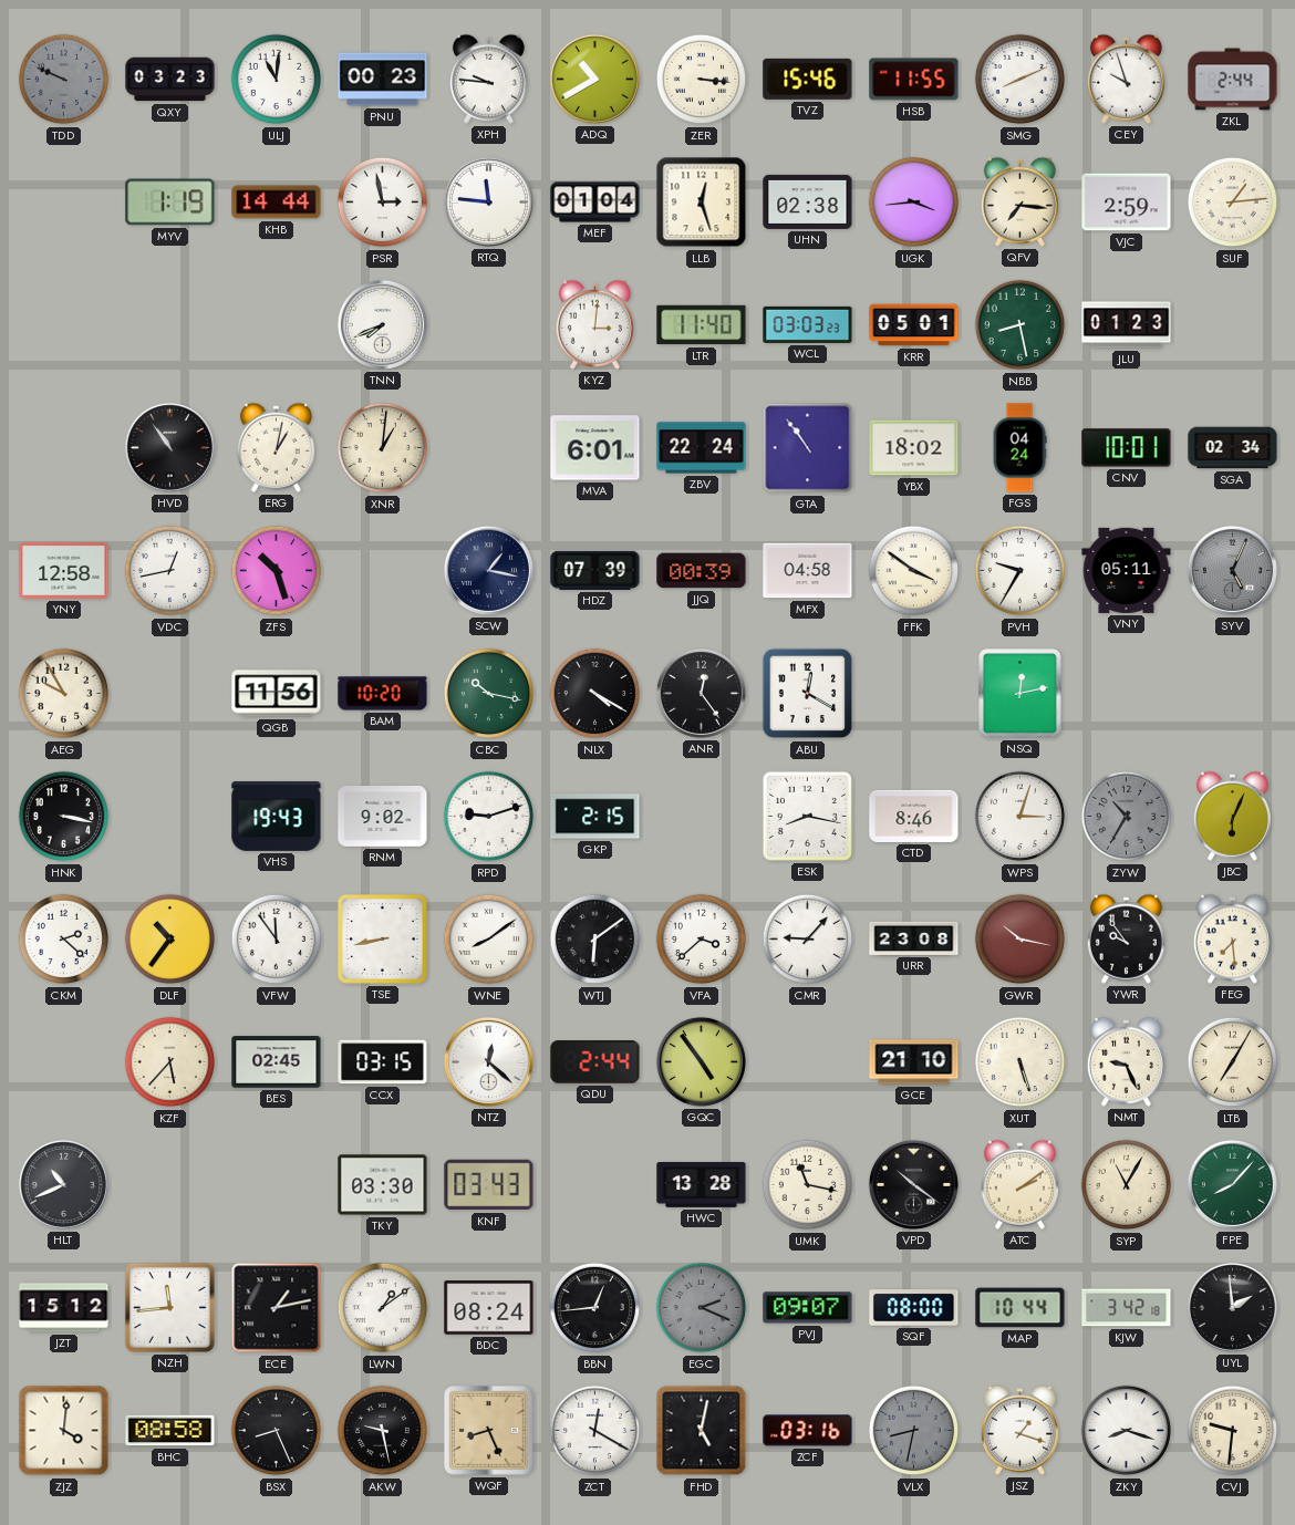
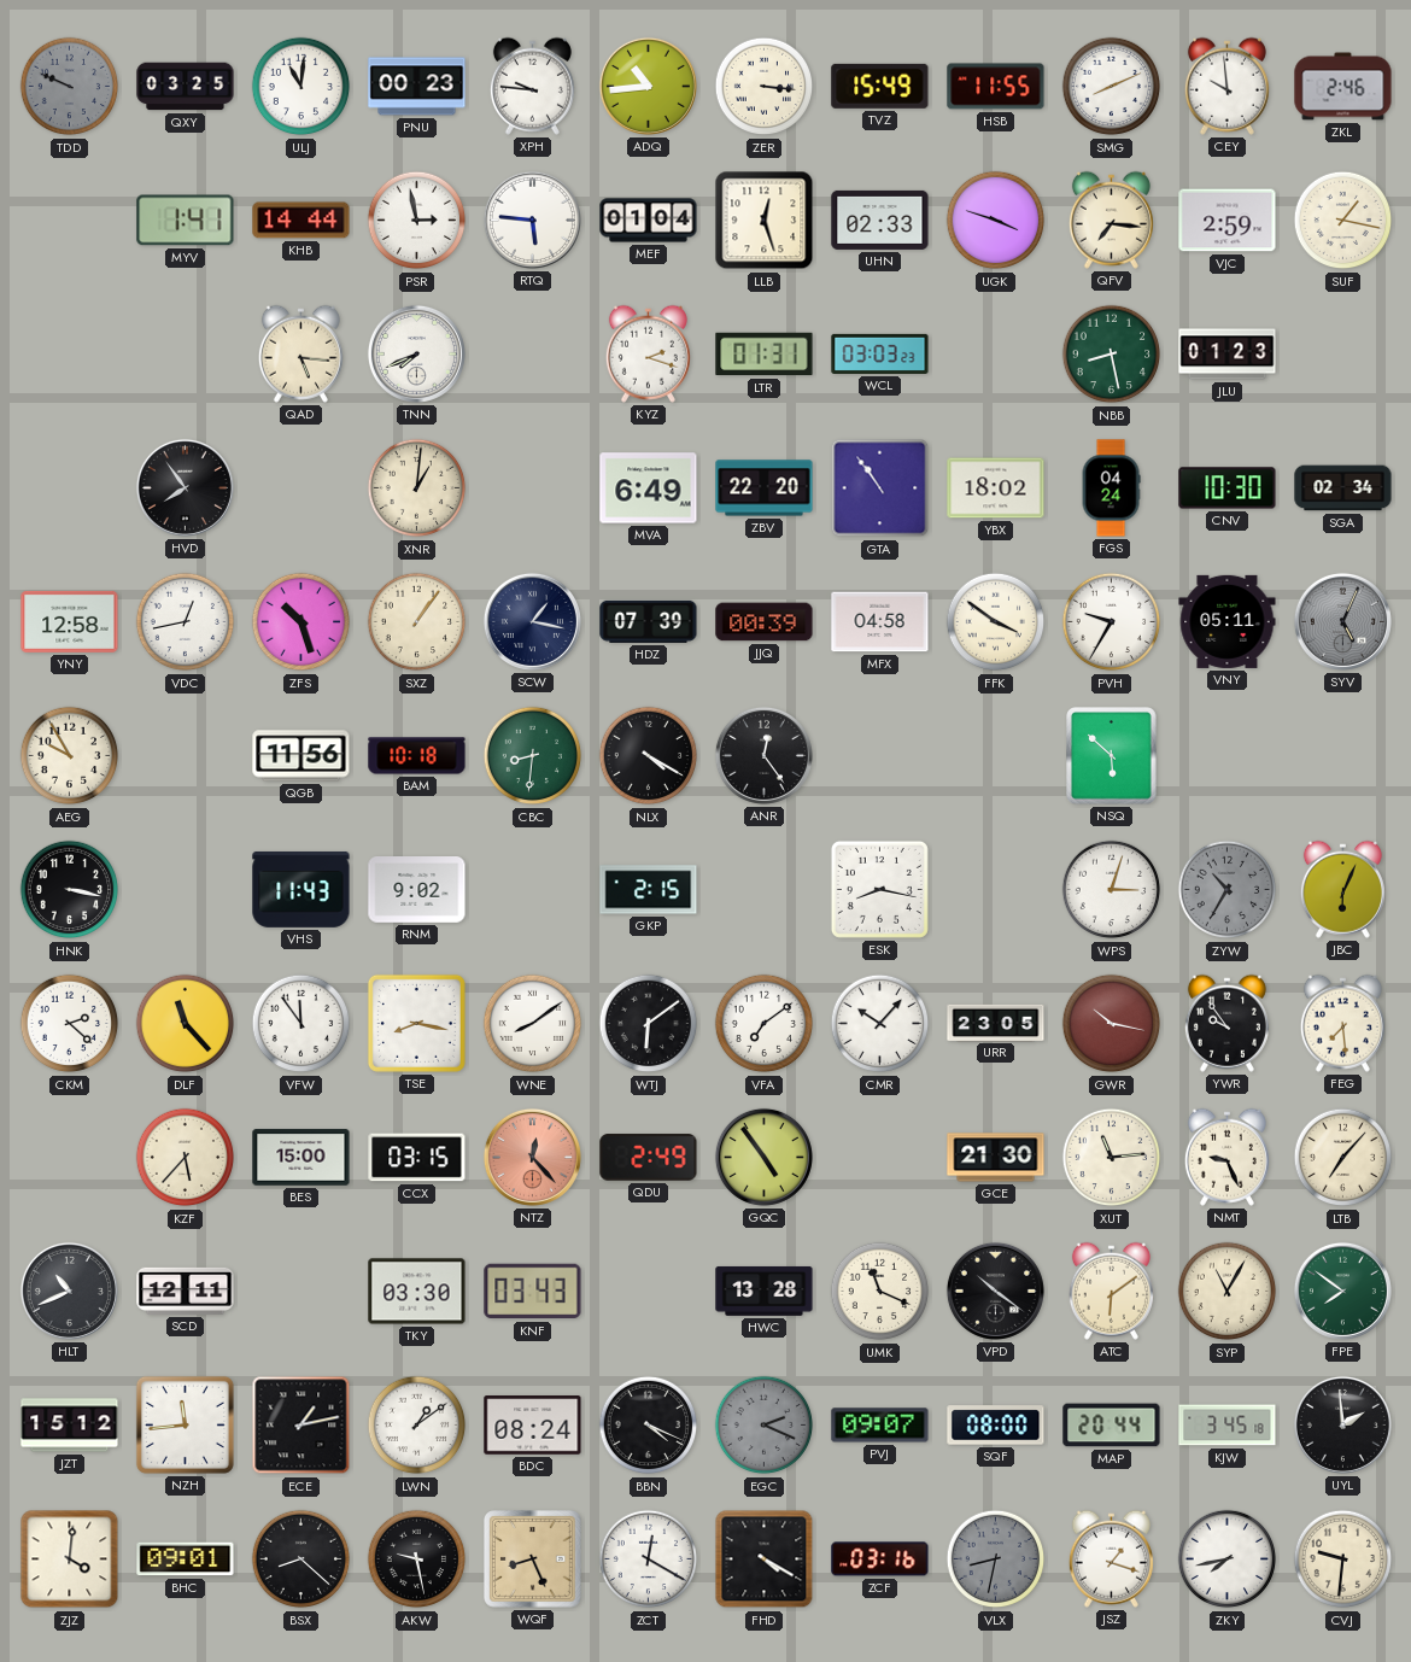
QXY: 03:23 -> 03:25 (186, 87)
ADQ: 10:40 -> 10:44 (648, 86)
TVZ: 15:46 -> 15:49 (880, 86)
CEY: 9:57 -> 9:59 (1226, 86)
ZKL: 2:44 -> 2:46 (1343, 87)
MYV: 1:19 -> 1:41 (186, 221)
RTQ: 11:46 -> 5:46 (532, 220)
UHN: 02:38 -> 02:33 (880, 220)
UGK: 3:44 -> 3:48 (996, 221)
SUF: 1:14 -> 1:17 (1343, 221)
QAD: none -> 5:16 (300, 353)
KYZ: 3:01 -> 2:18 (648, 353)
LTR: 11:40 -> 01:31 (765, 355)
KRR: 05:01 -> none (914, 325)
HVD: 10:54 -> 7:54 (185, 487)
ERG: 1:02 -> none (276, 447)
MVA: 6:01 -> 6:49 (649, 488)
ZBV: 22:24 -> 22:20 (765, 488)
CNV: 10:01 -> 10:30 (1228, 488)
SXZ: none -> 1:06 (417, 622)
BAM: 10:20 -> 10:18 (417, 756)
CBC: 10:17 -> 8:31 (533, 756)
ABU: 12:20 -> none (808, 694)
NSQ: 12:13 -> 5:52 (1112, 756)
VHS: 19:43 -> 11:43 (301, 889)
RPD: 9:12 -> none (489, 817)
CTD: 8:46 -> none (914, 816)
DLF: 10:36 -> 11:23 (186, 1024)
TSE: 8:43 -> 8:17 (416, 1023)
VFA: 3:38 -> 7:09 (765, 1024)
CMR: 9:07 -> 10:07 (880, 1024)
URR: 23:08 -> 23:05 (996, 1023)
BES: 02:45 -> 15:00 (301, 1158)
NTZ: 12:22 -> 12:23 (532, 1157)
NTZ dial: white -> salmon (532, 1157)
QDU: 2:44 -> 2:49 (649, 1158)
GCE: 21:10 -> 21:30 (996, 1158)
XUT: 5:27 -> 11:14 (1112, 1158)
LTB: 7:05 -> 7:07 (1343, 1158)
SCD: none -> 12:11 (186, 1291)
UMK: 11:17 -> 11:19 (880, 1292)
ATC: 2:09 -> 6:09 (1111, 1291)
FPE: 8:07 -> 7:51 (1342, 1291)
BBN: 12:44 -> 4:19 (649, 1426)
MAP: 10:44 -> 20:44 (1112, 1426)
KJW: 3:42 -> 3:45 (1228, 1426)
BHC: 08:58 -> 09:01 (186, 1559)
BSX: 8:26 -> 8:22 (301, 1559)
FHD: 5:02 -> 4:20 (765, 1559)
ZKY: 8:18 -> 7:43 (1228, 1559)
